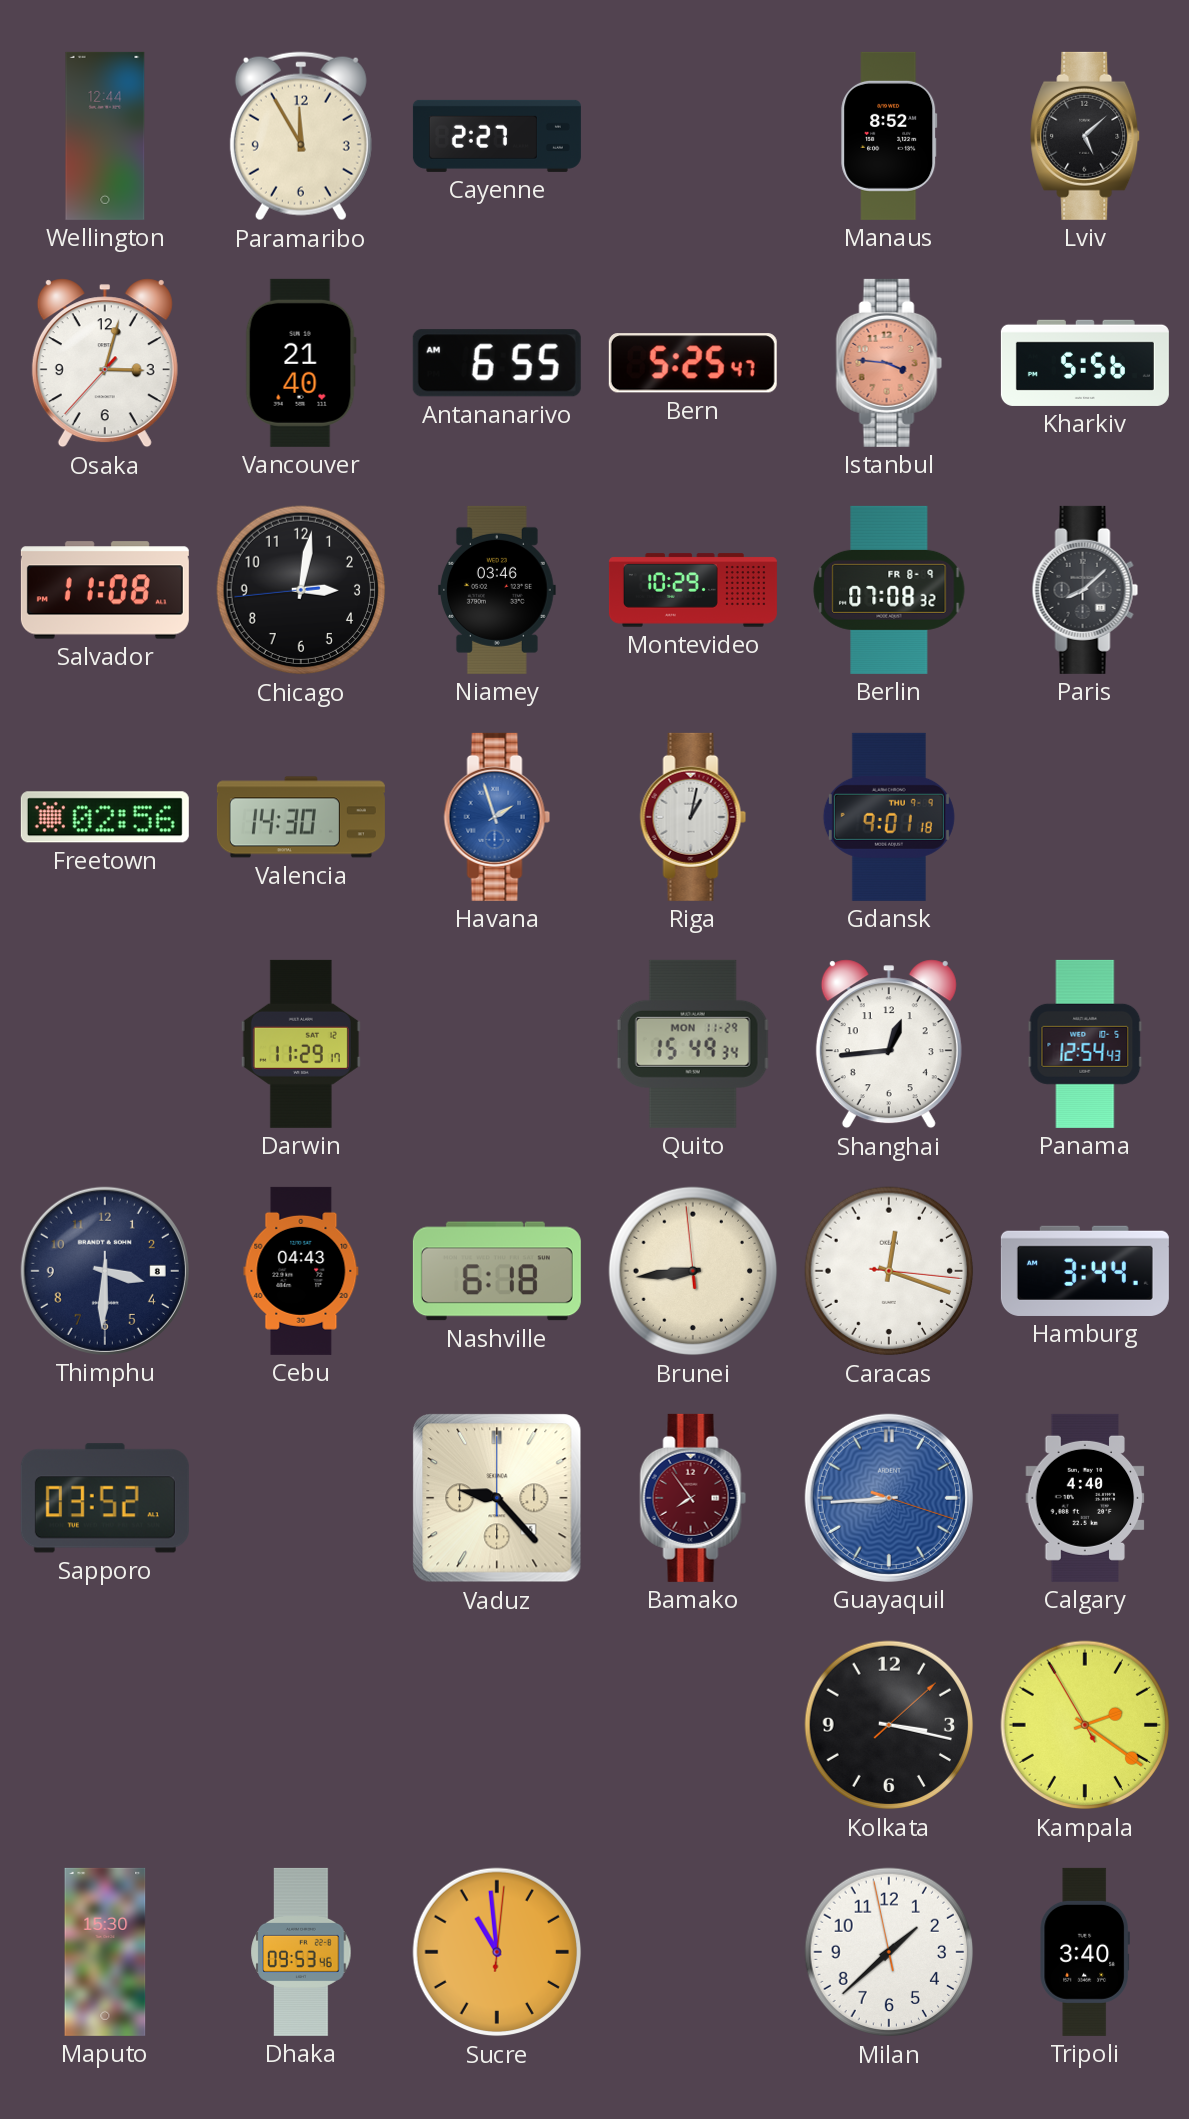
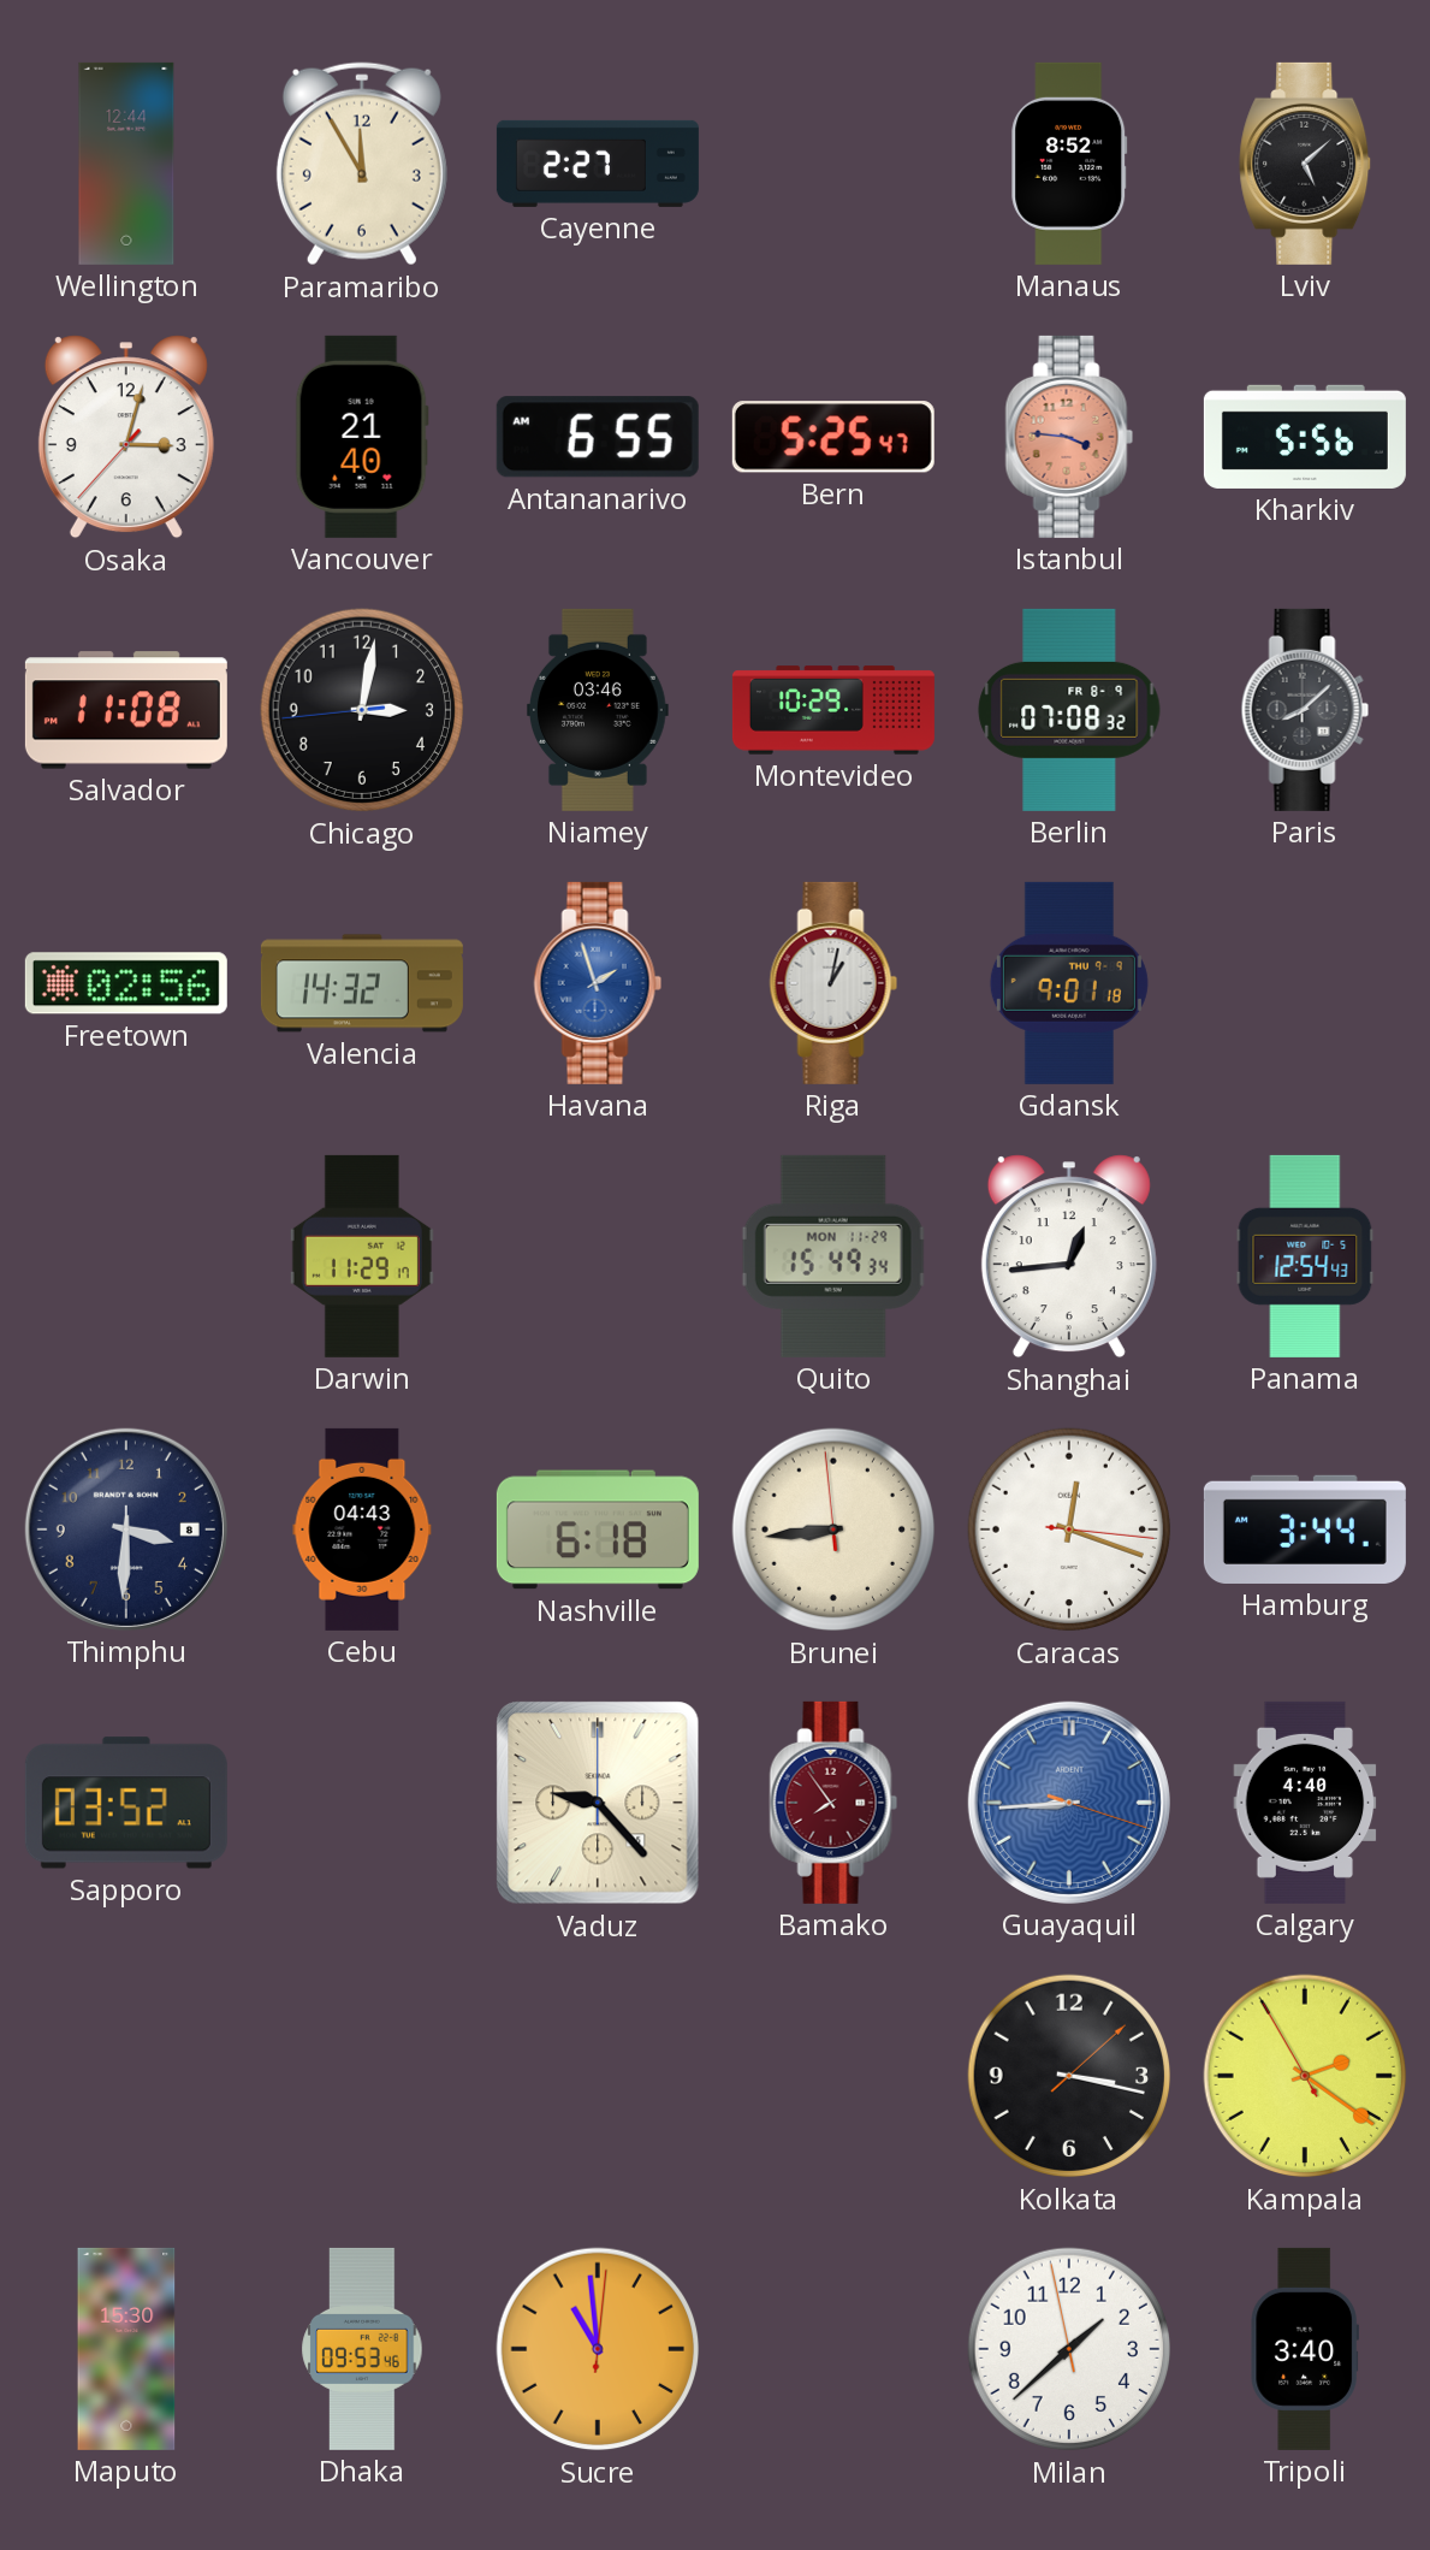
Valencia: 14:30 -> 14:32 (362, 983)
